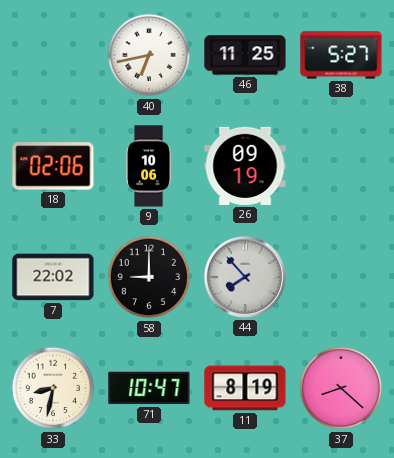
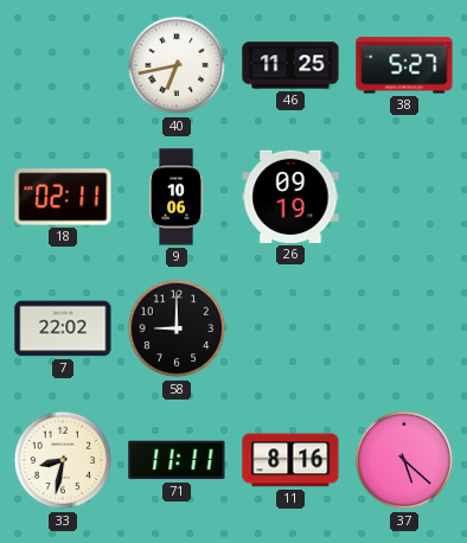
18: 02:06 -> 02:11 (63, 197)
44: 7:53 -> none (245, 277)
71: 10:47 -> 11:11 (177, 460)
11: 8:19 -> 8:16 (290, 460)
37: 8:22 -> 5:22 (404, 460)
